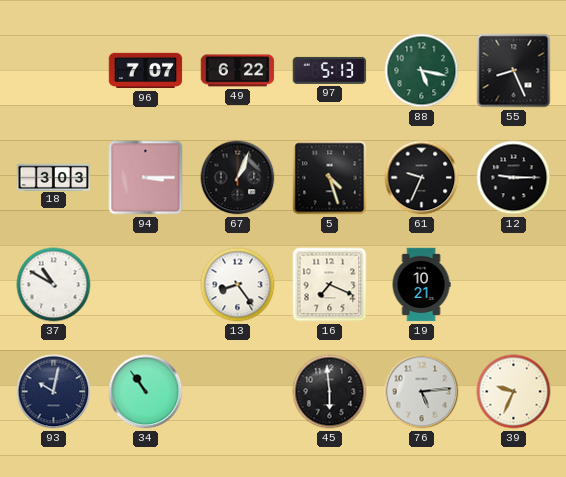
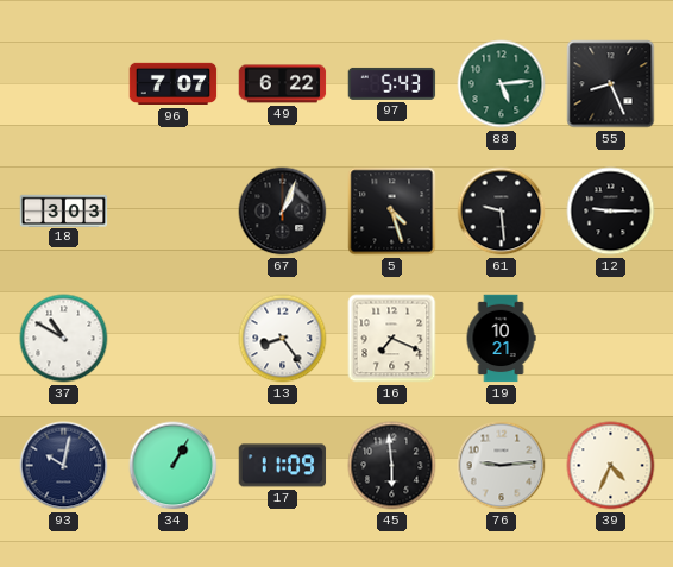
97: 5:13 -> 5:43 (392, 83)
88: 5:17 -> 5:14 (502, 84)
94: 3:15 -> none (146, 178)
61: 9:34 -> 9:29 (502, 212)
34: 10:54 -> 1:05 (174, 466)
17: none -> 11:09 (283, 466)
76: 5:14 -> 9:14 (502, 466)
39: 9:34 -> 4:34 (611, 466)
